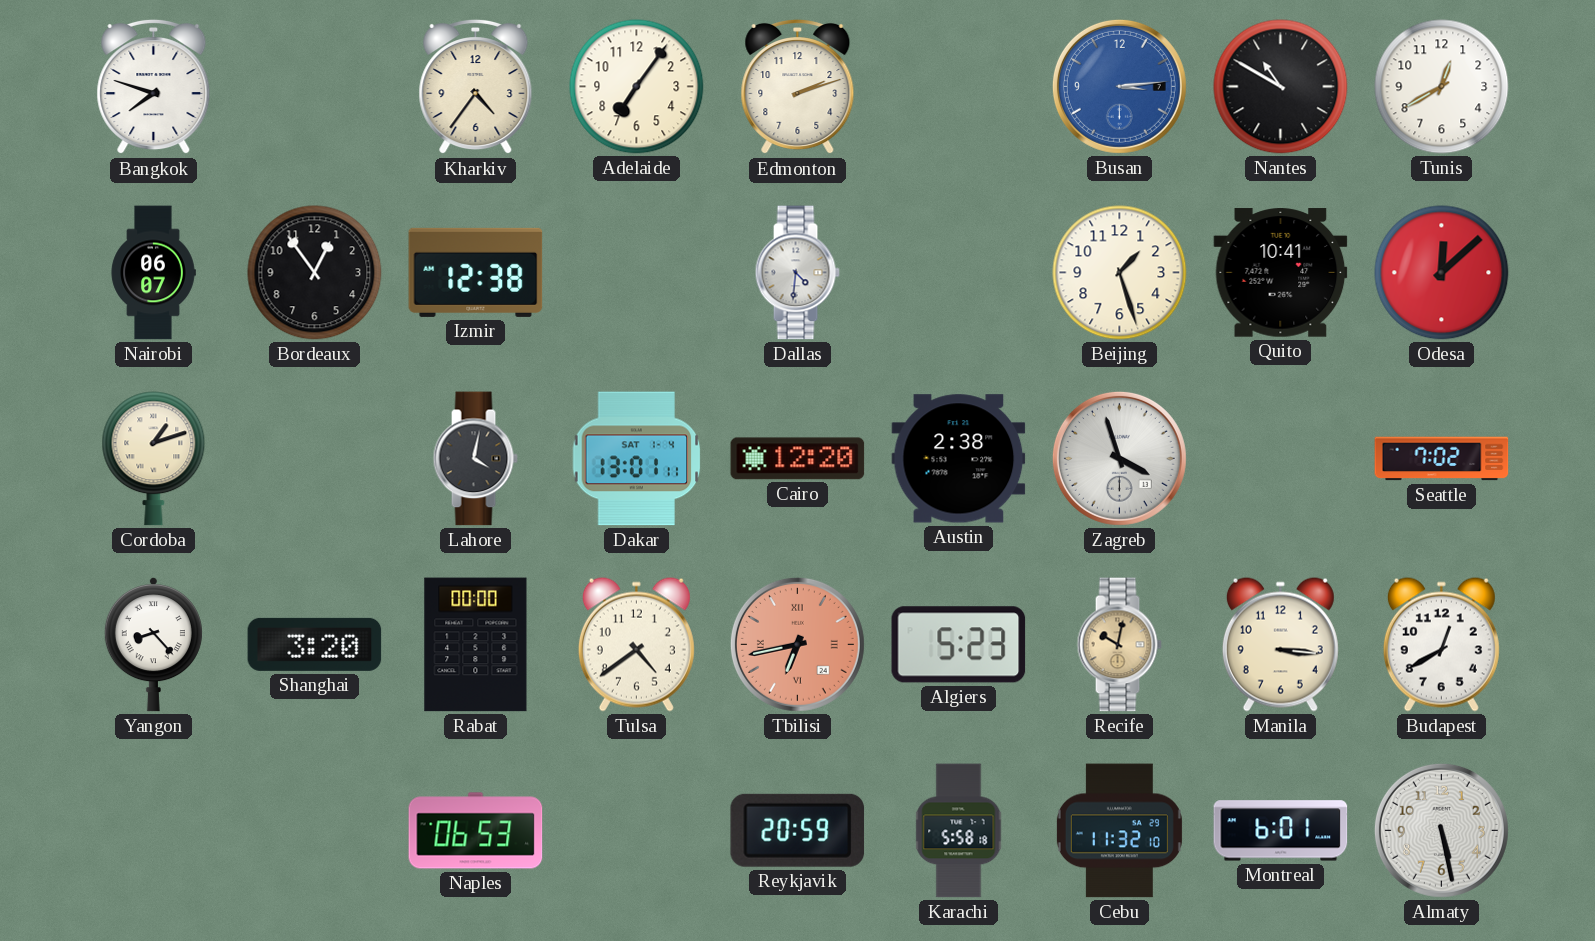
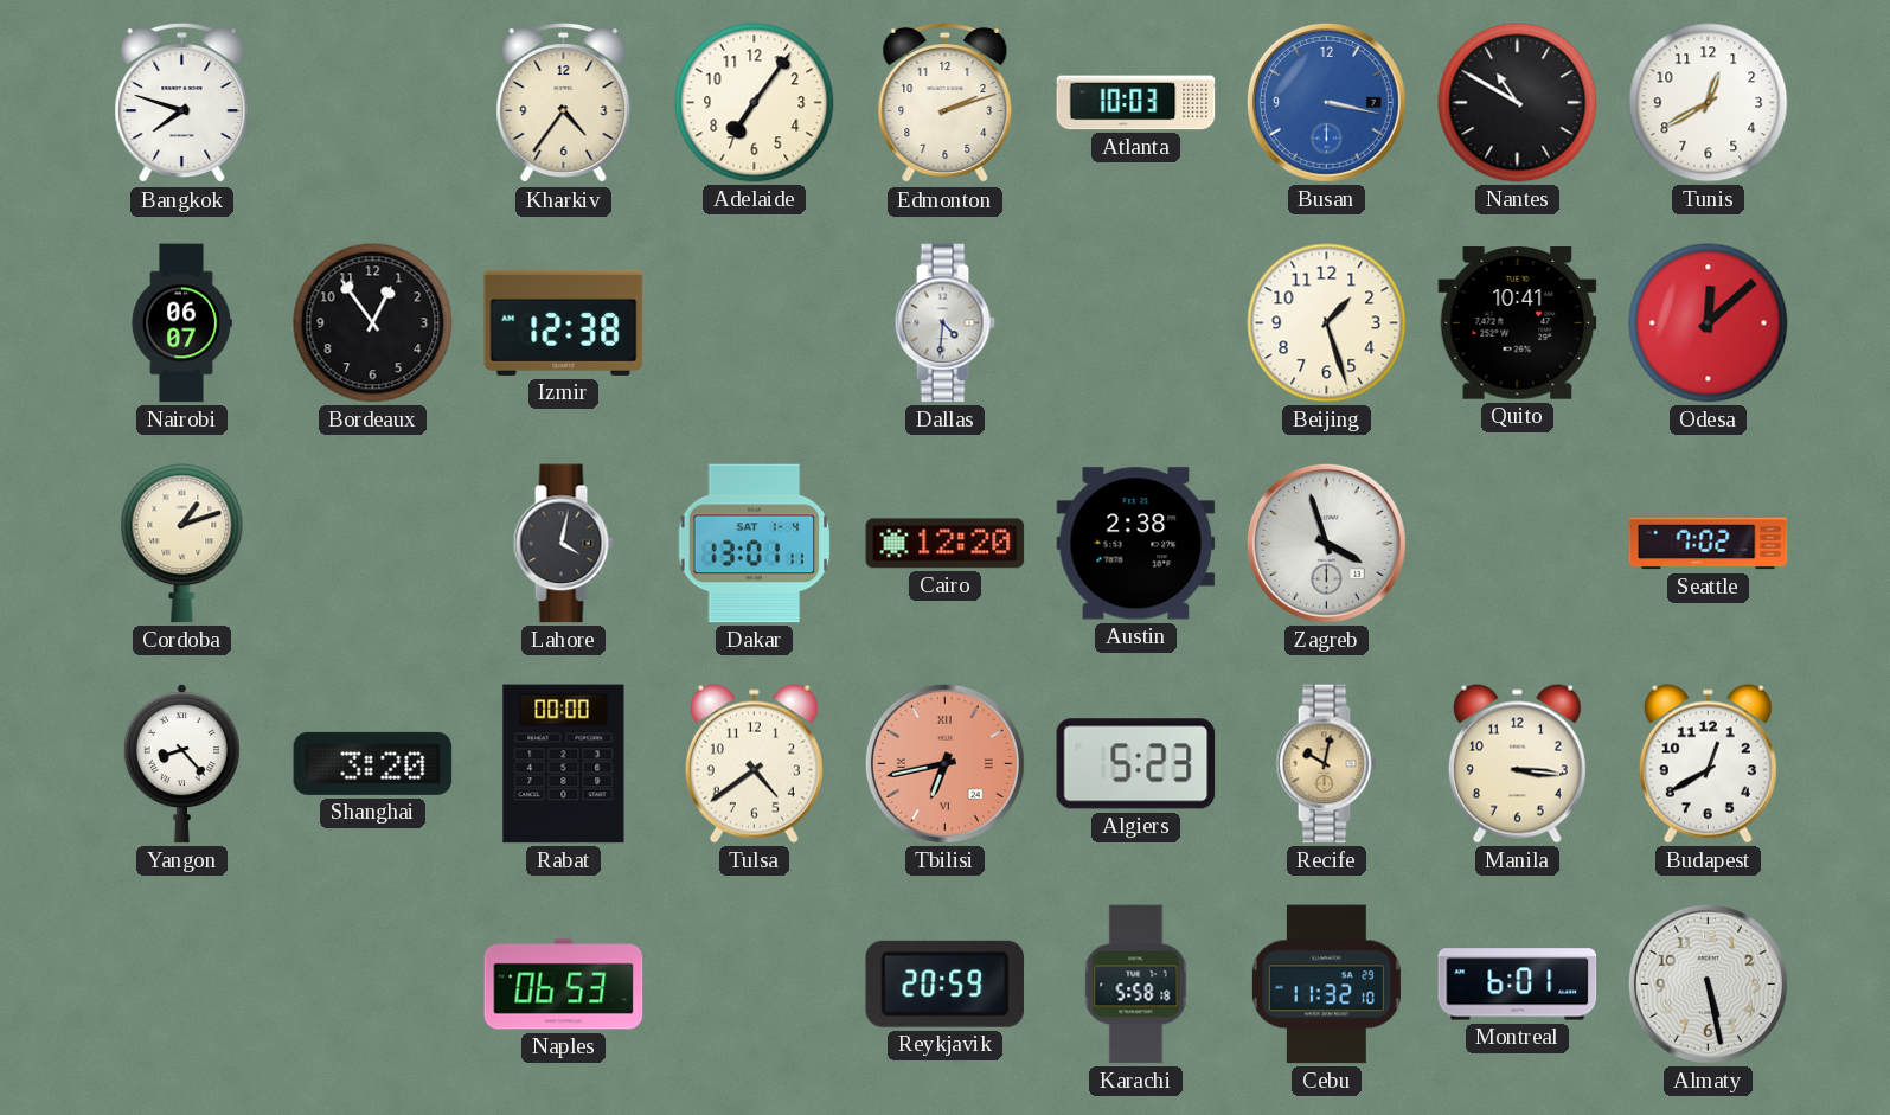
Atlanta: none -> 10:03 (1136, 103)
Busan: 3:14 -> 3:17 (1326, 102)
